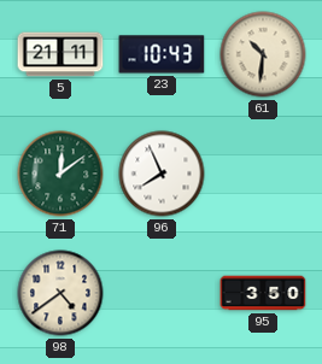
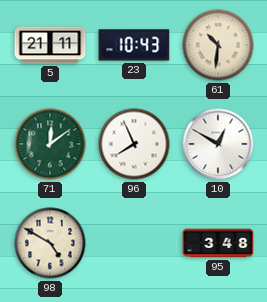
10: none -> 12:50 (218, 144)
98: 4:39 -> 4:50 (50, 243)
95: 3:50 -> 3:48 (218, 243)
